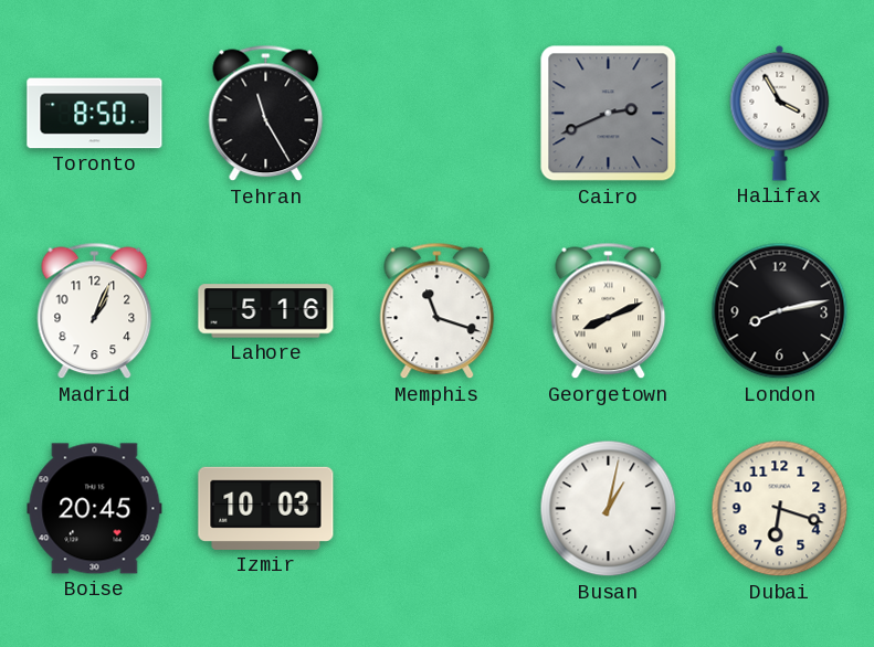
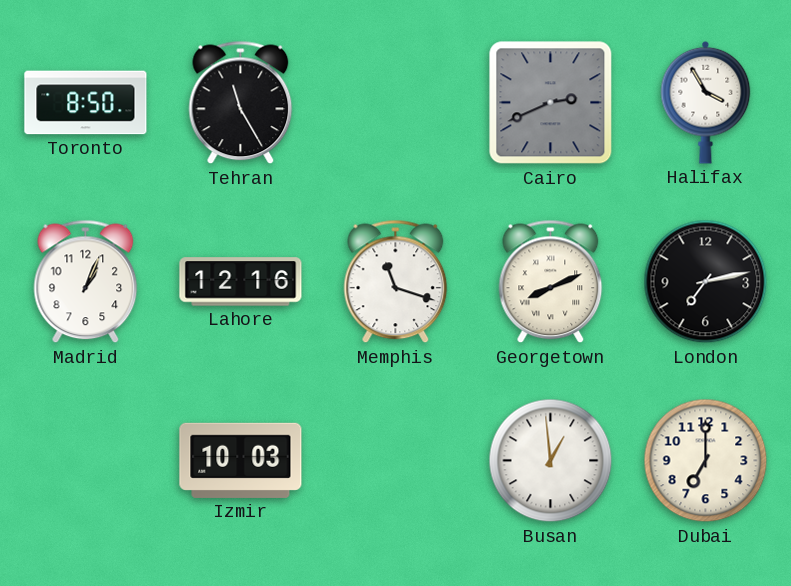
Lahore: 5:16 -> 12:16 (241, 282)
London: 8:13 -> 7:13 (706, 282)
Boise: 20:45 -> none (95, 509)
Busan: 1:02 -> 12:59 (551, 461)
Dubai: 6:18 -> 7:00 (706, 461)
